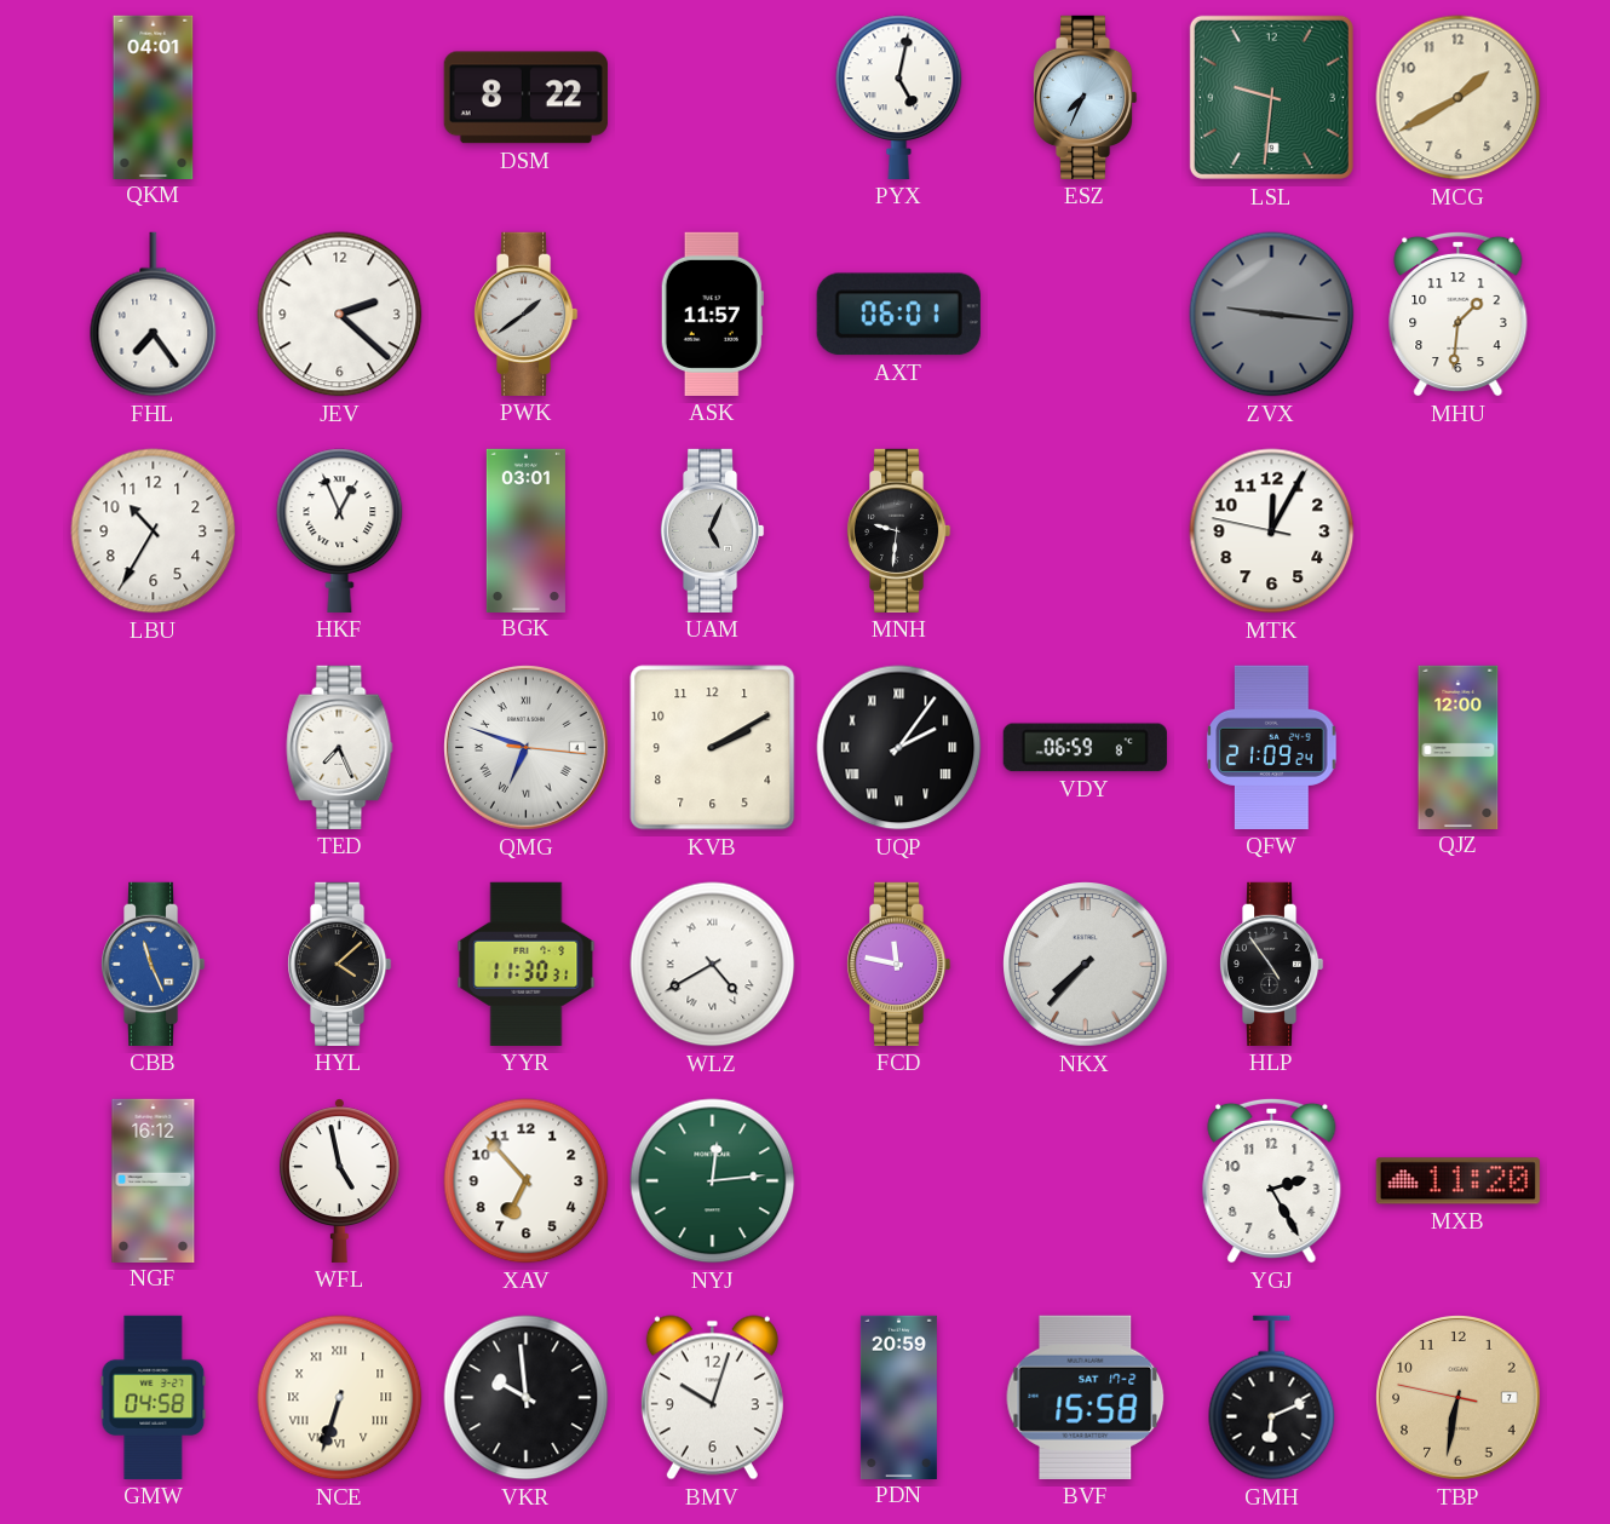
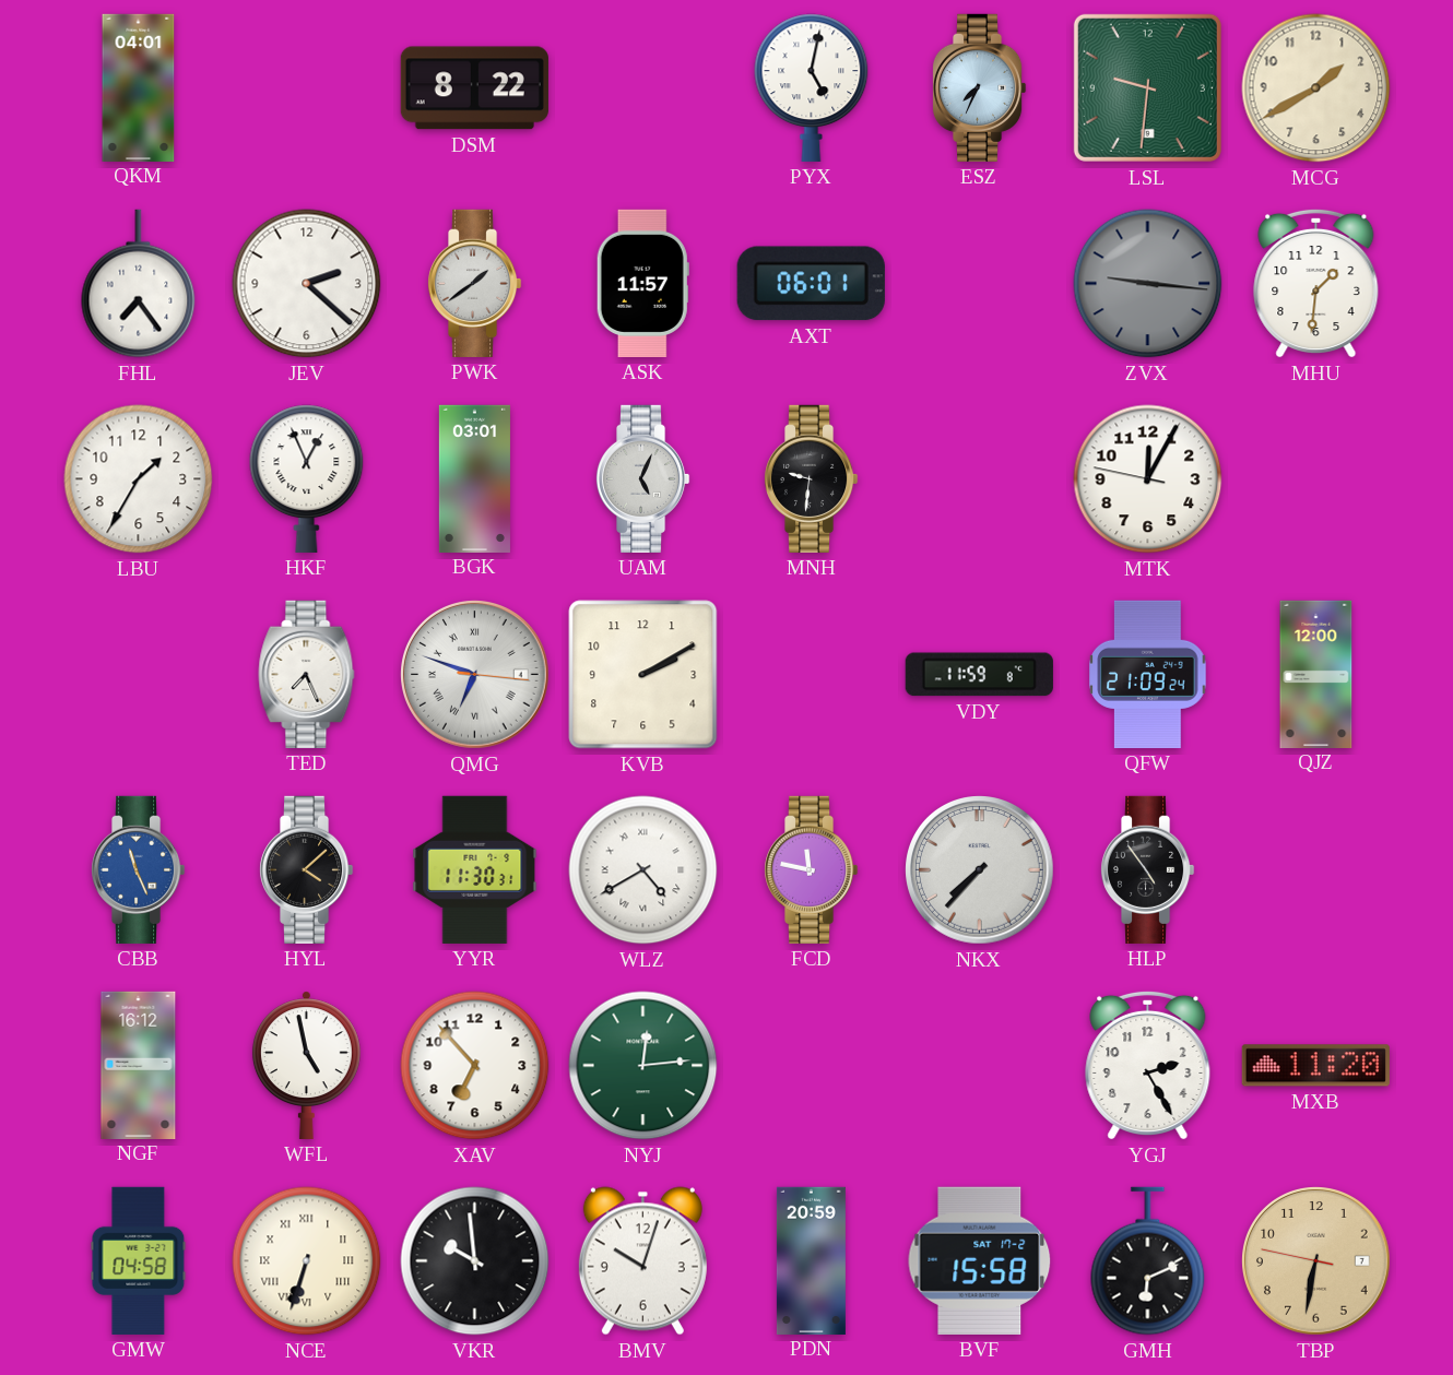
LBU: 10:35 -> 1:35 (139, 479)
UQP: 2:06 -> none (899, 748)
VDY: 06:59 -> 11:59 (979, 675)
